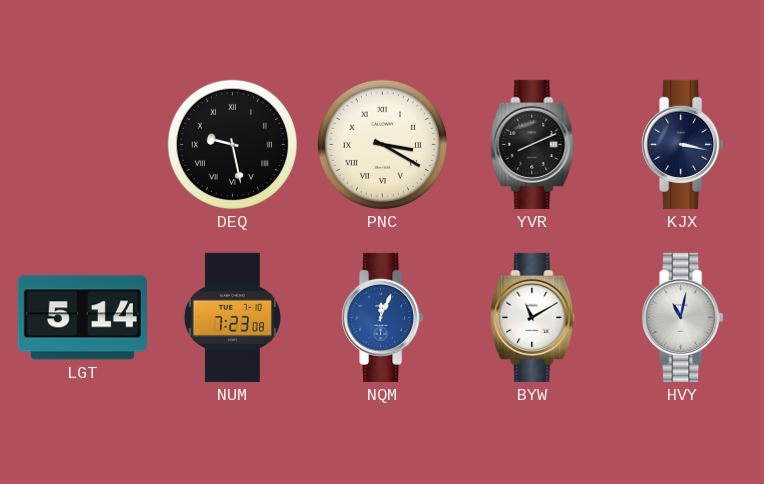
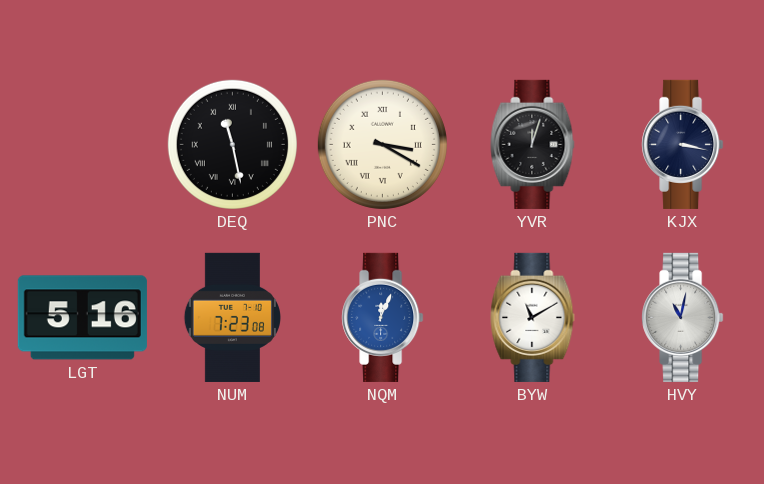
DEQ: 9:28 -> 11:28 (232, 144)
YVR: 8:11 -> 12:03 (533, 144)
LGT: 5:14 -> 5:16 (82, 318)
